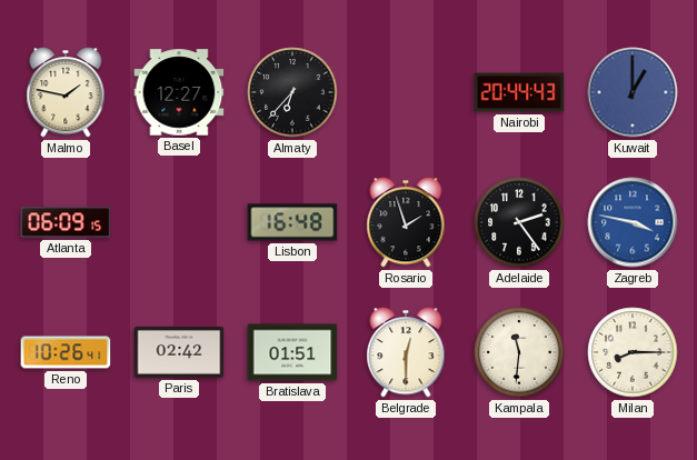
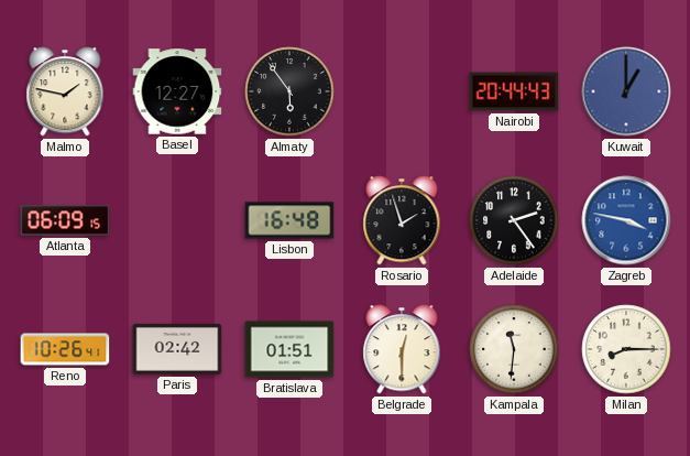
Almaty: 6:37 -> 5:54 (289, 91)
